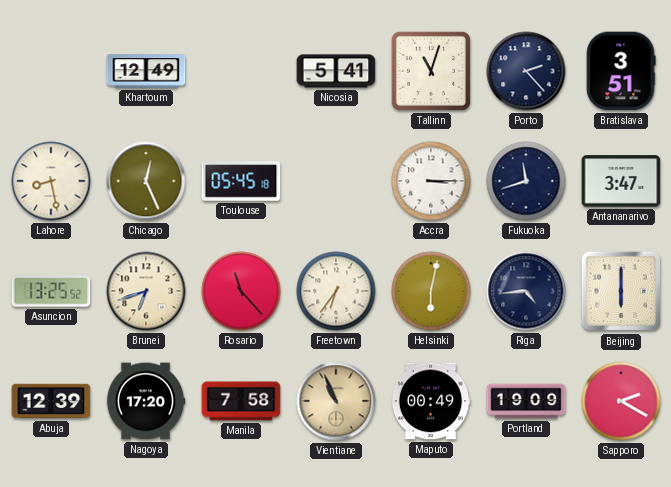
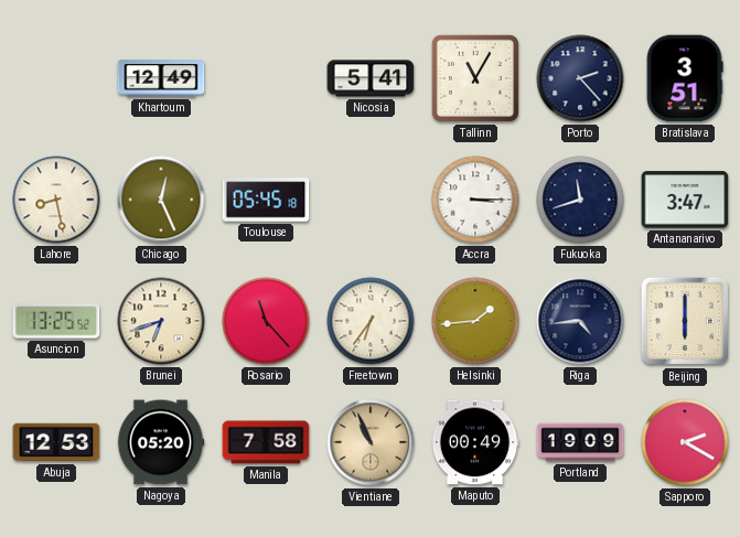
Tallinn: 11:03 -> 11:05 (475, 78)
Helsinki: 6:02 -> 1:44 (475, 321)
Abuja: 12:39 -> 12:53 (56, 442)
Nagoya: 17:20 -> 05:20 (161, 442)
